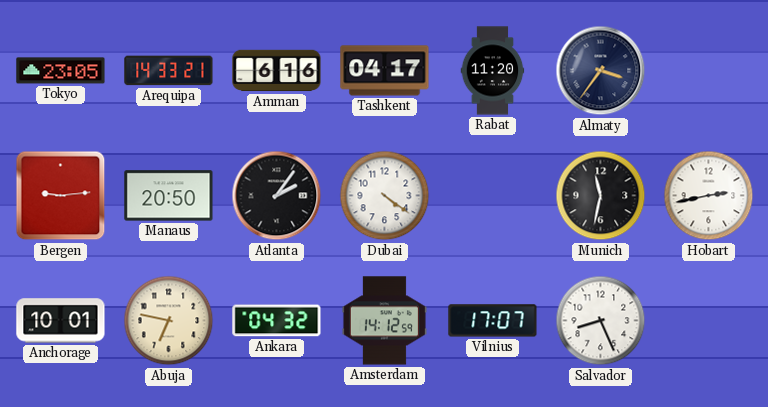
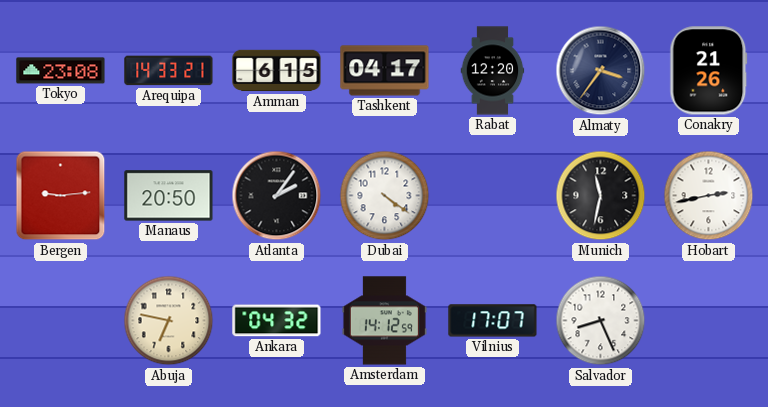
Tokyo: 23:05 -> 23:08 (61, 71)
Amman: 6:16 -> 6:15 (277, 71)
Rabat: 11:20 -> 12:20 (493, 71)
Conakry: none -> 21:26 (709, 71)
Anchorage: 10:01 -> none (61, 321)
